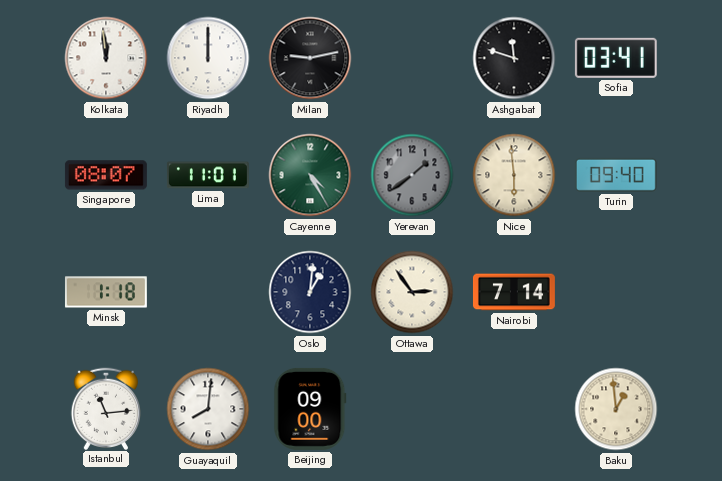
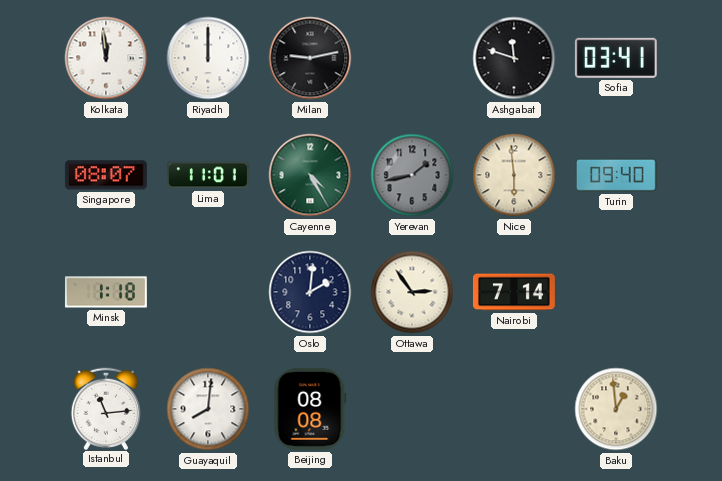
Yerevan: 1:39 -> 1:43 (412, 175)
Oslo: 1:01 -> 2:01 (310, 292)
Beijing: 09:00 -> 08:08 (310, 409)
